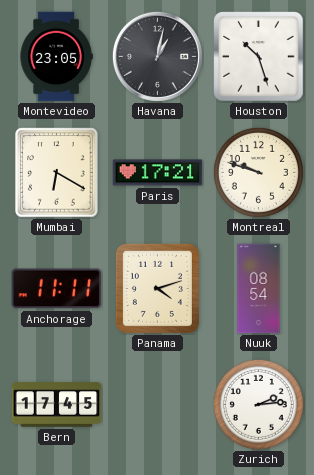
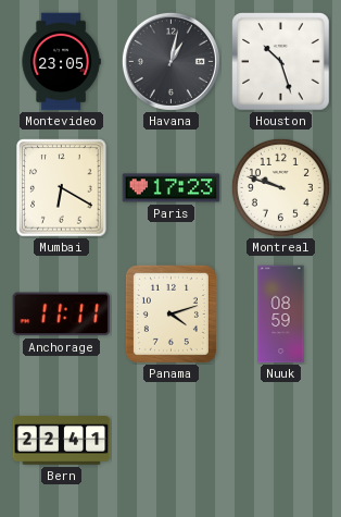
Paris: 17:21 -> 17:23 (172, 188)
Nuuk: 08:54 -> 08:59 (281, 315)
Bern: 17:45 -> 22:41 (62, 441)
Zurich: 2:14 -> none (258, 404)
